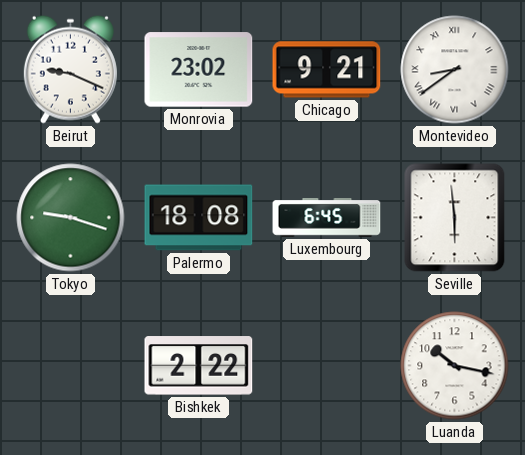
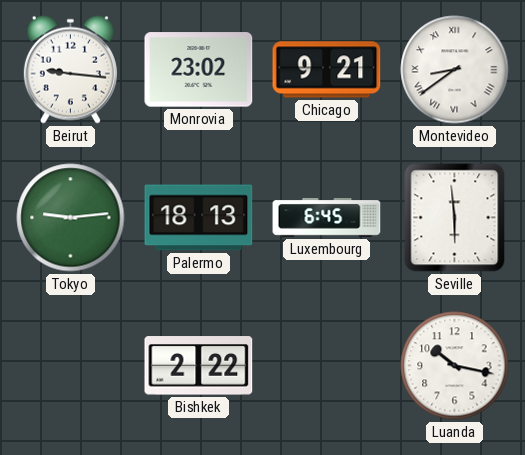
Beirut: 9:19 -> 9:16 (70, 69)
Tokyo: 9:18 -> 9:14 (71, 218)
Palermo: 18:08 -> 18:13 (199, 218)
